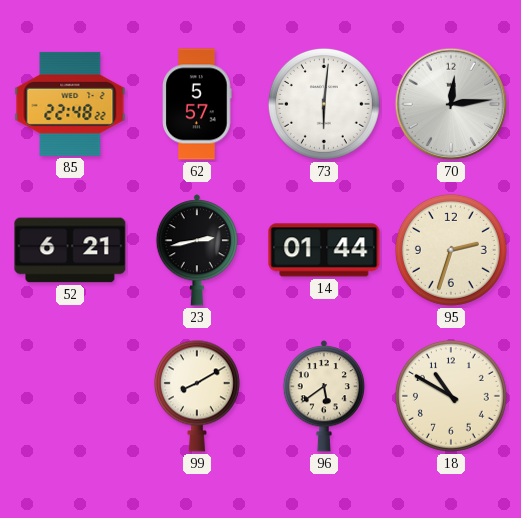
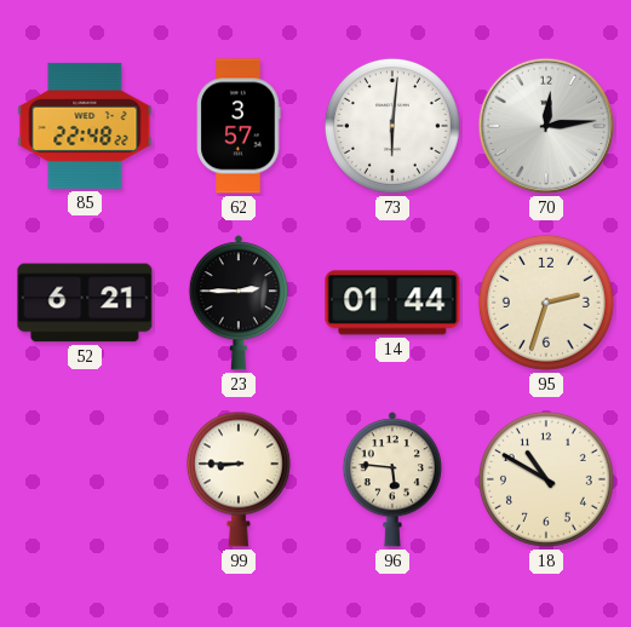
62: 5:57 -> 3:57 (239, 126)
23: 2:43 -> 2:45 (237, 303)
99: 8:10 -> 8:45 (239, 479)
96: 5:39 -> 5:46 (391, 479)
